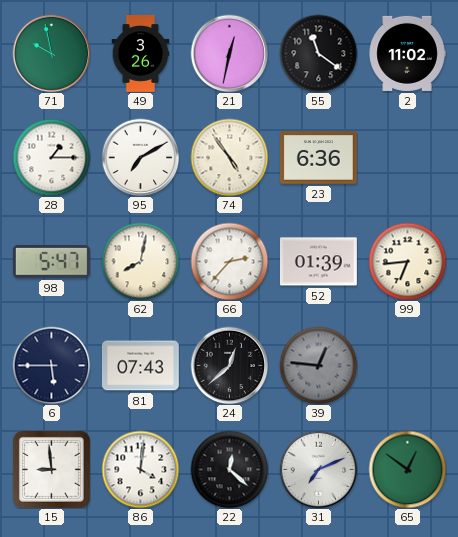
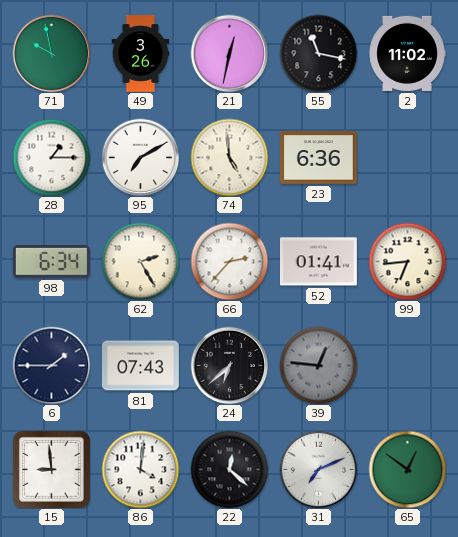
55: 11:21 -> 11:17 (318, 53)
74: 4:54 -> 4:59 (229, 157)
98: 5:47 -> 6:34 (51, 262)
62: 8:02 -> 2:25 (140, 261)
52: 01:39 -> 01:41 (318, 262)
6: 5:45 -> 1:45 (51, 365)
24: 12:38 -> 6:38 (229, 365)
